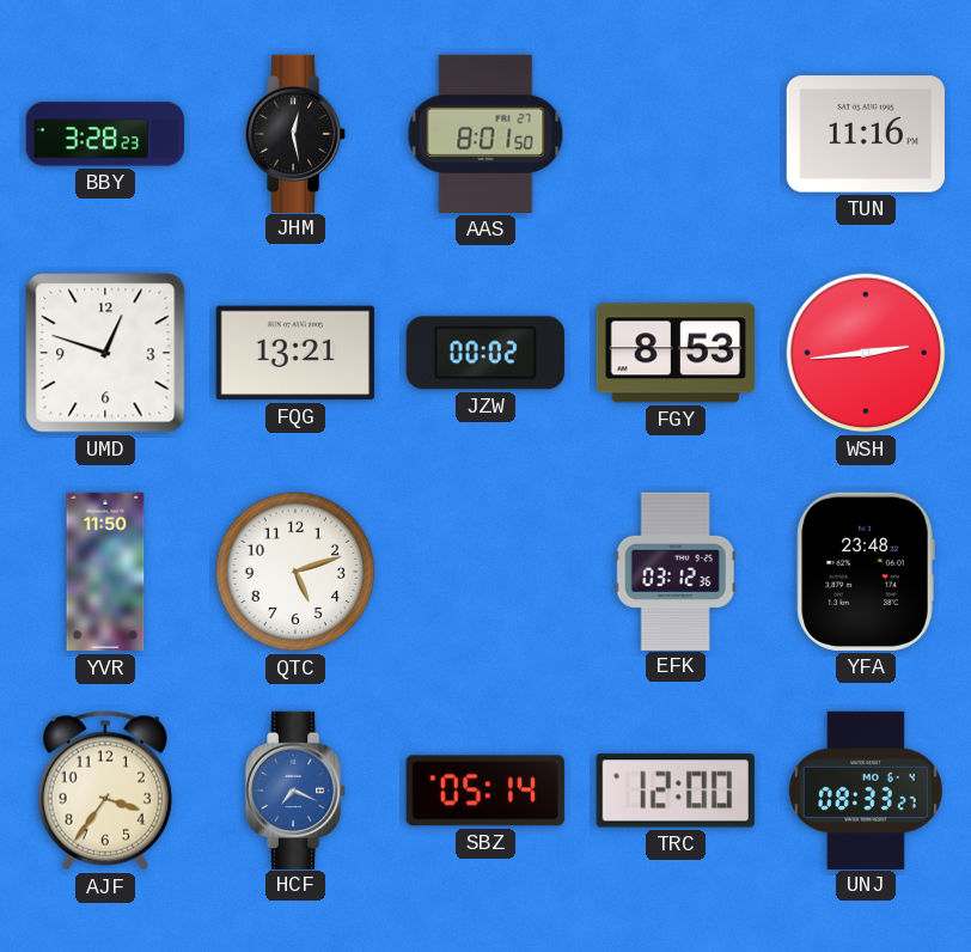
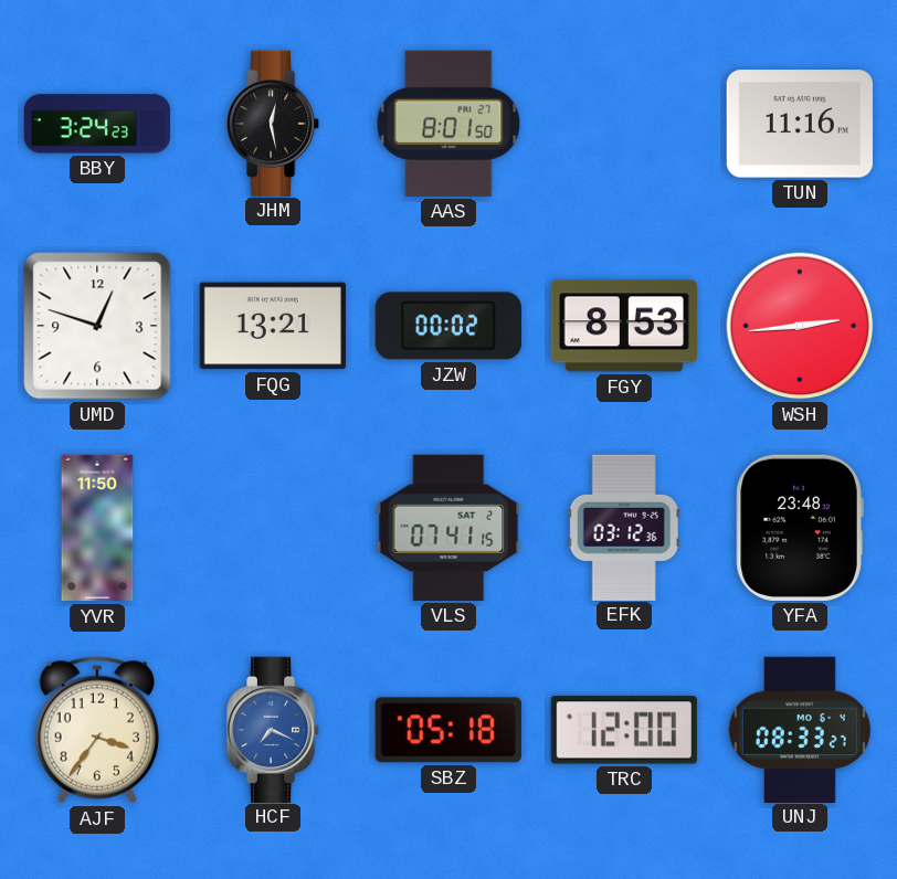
BBY: 3:28 -> 3:24 (96, 124)
QTC: 5:12 -> none (295, 572)
VLS: none -> 07:41 (448, 528)
SBZ: 05:14 -> 05:18 (448, 730)
